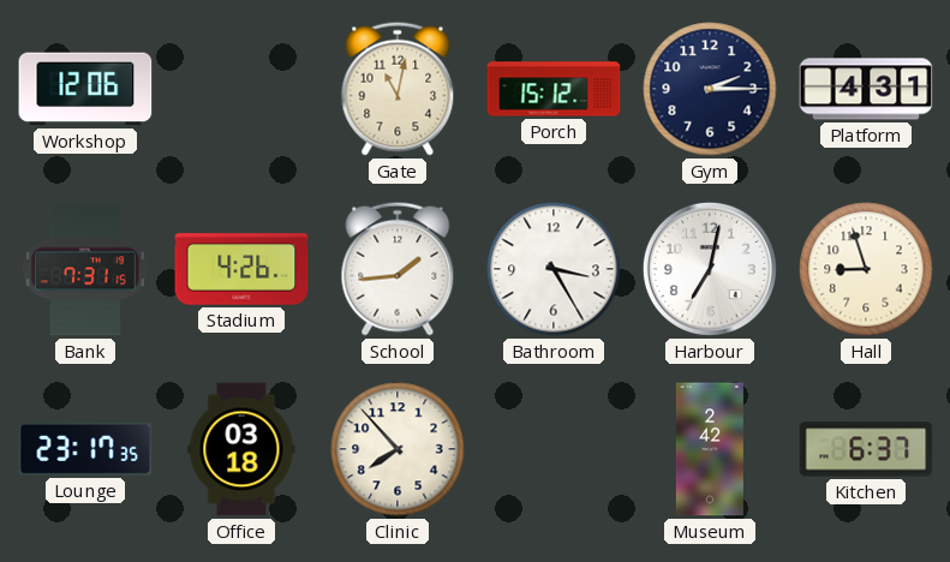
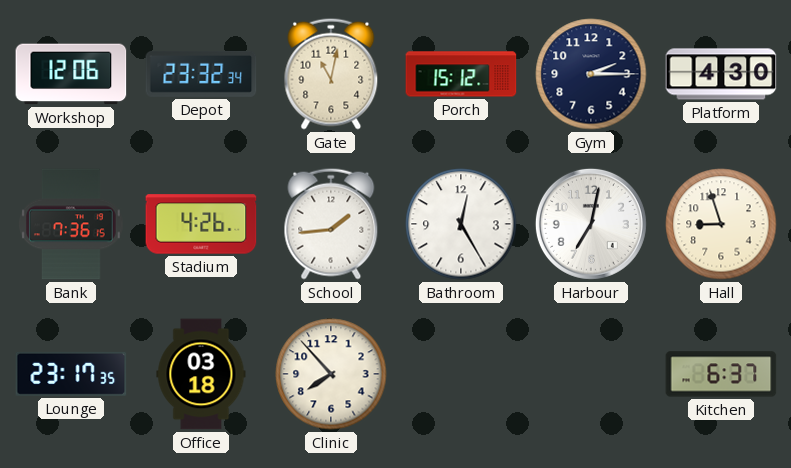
Depot: none -> 23:32 (201, 74)
Platform: 4:31 -> 4:30 (721, 74)
Bank: 7:31 -> 7:36 (72, 224)
Bathroom: 3:25 -> 12:25 (461, 224)
Museum: 2:42 -> none (710, 449)
